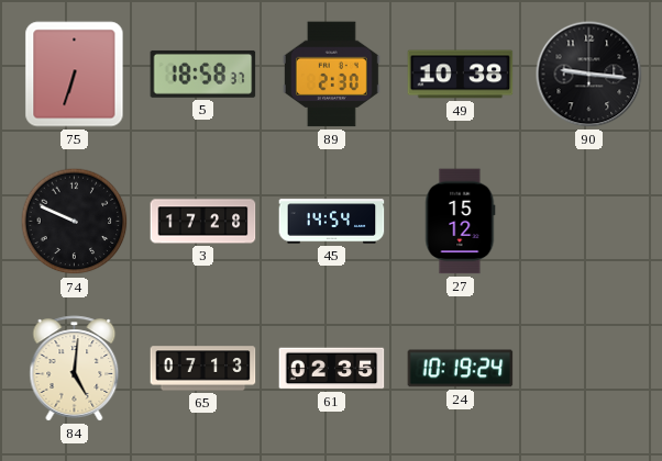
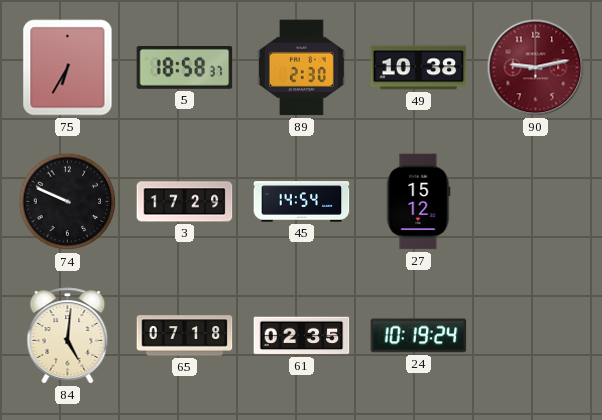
75: 6:33 -> 6:35 (68, 68)
90: 9:16 -> 9:13 (536, 68)
90 dial: black -> burgundy (536, 68)
3: 17:28 -> 17:29 (185, 202)
65: 07:13 -> 07:18 (185, 336)
